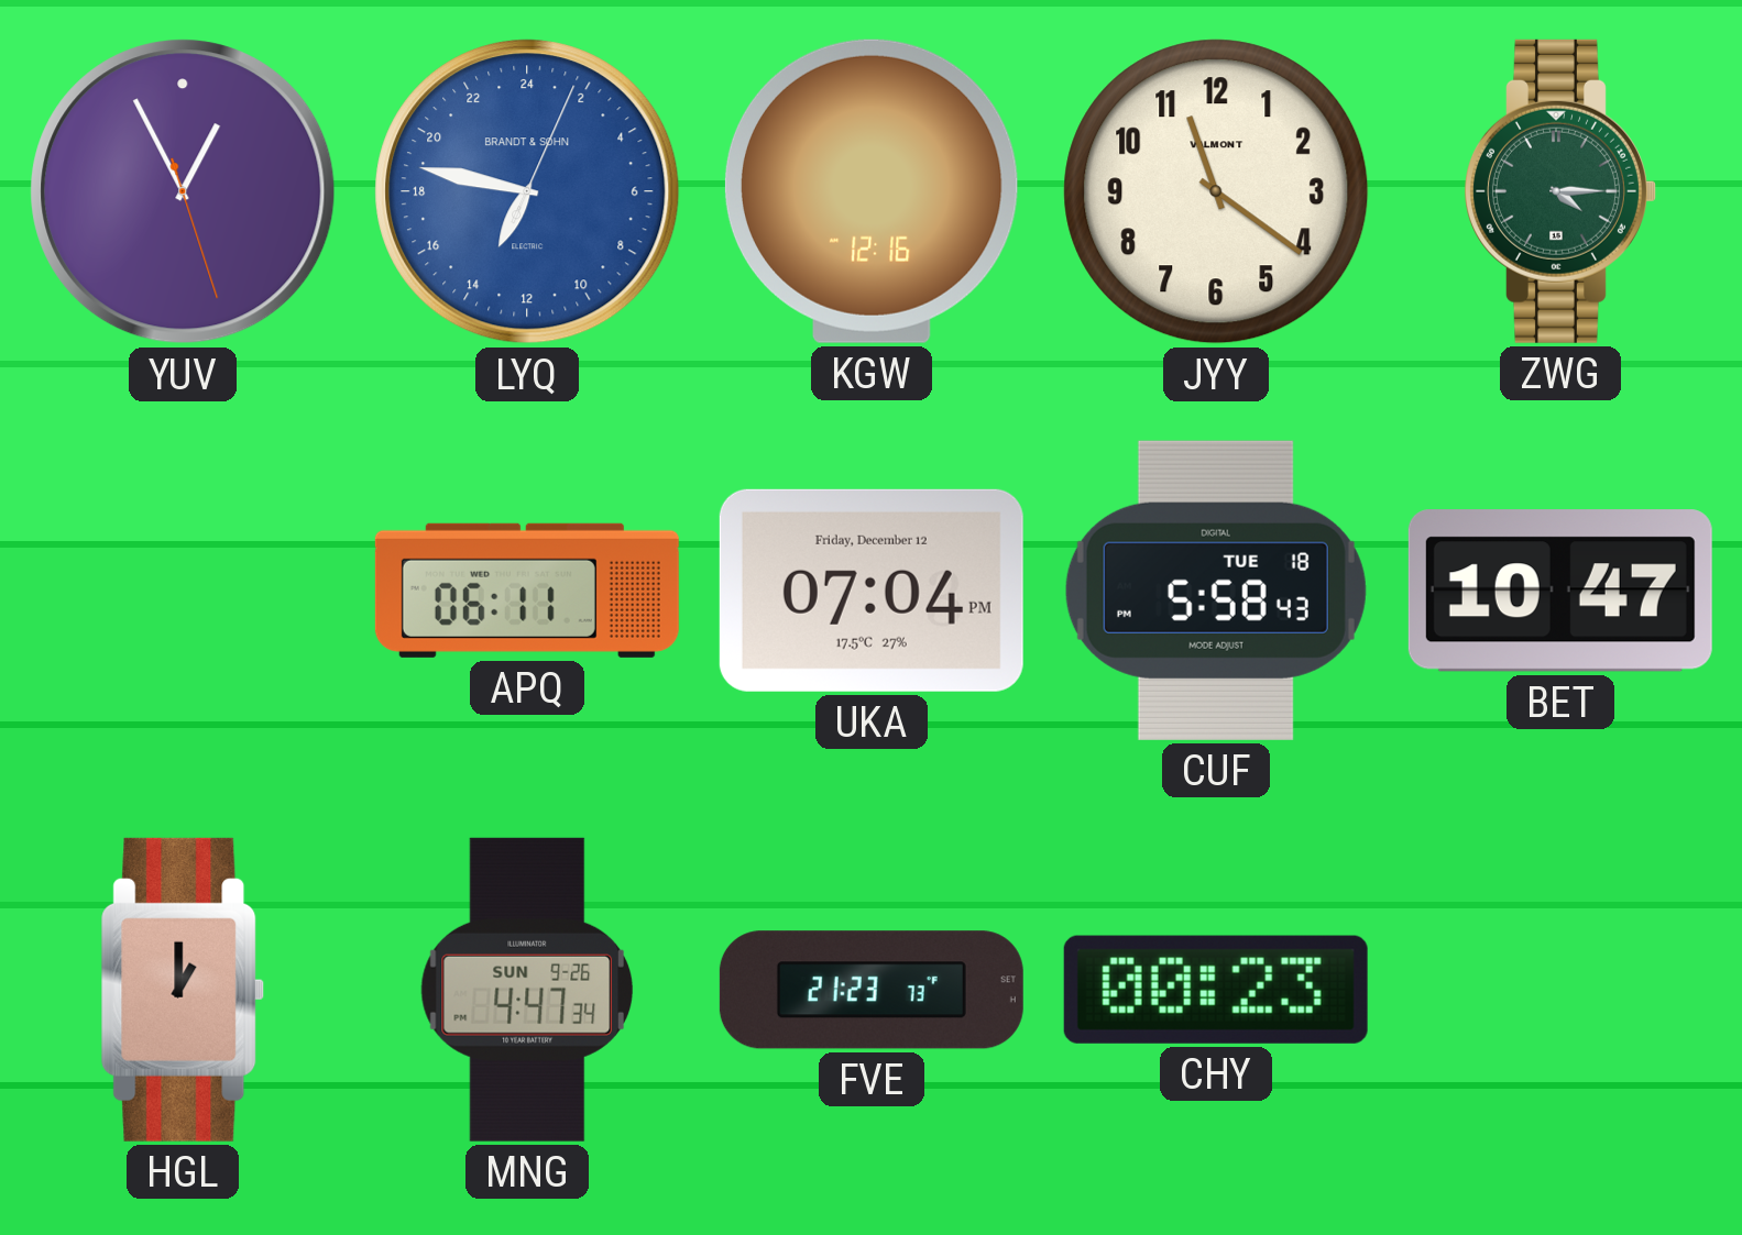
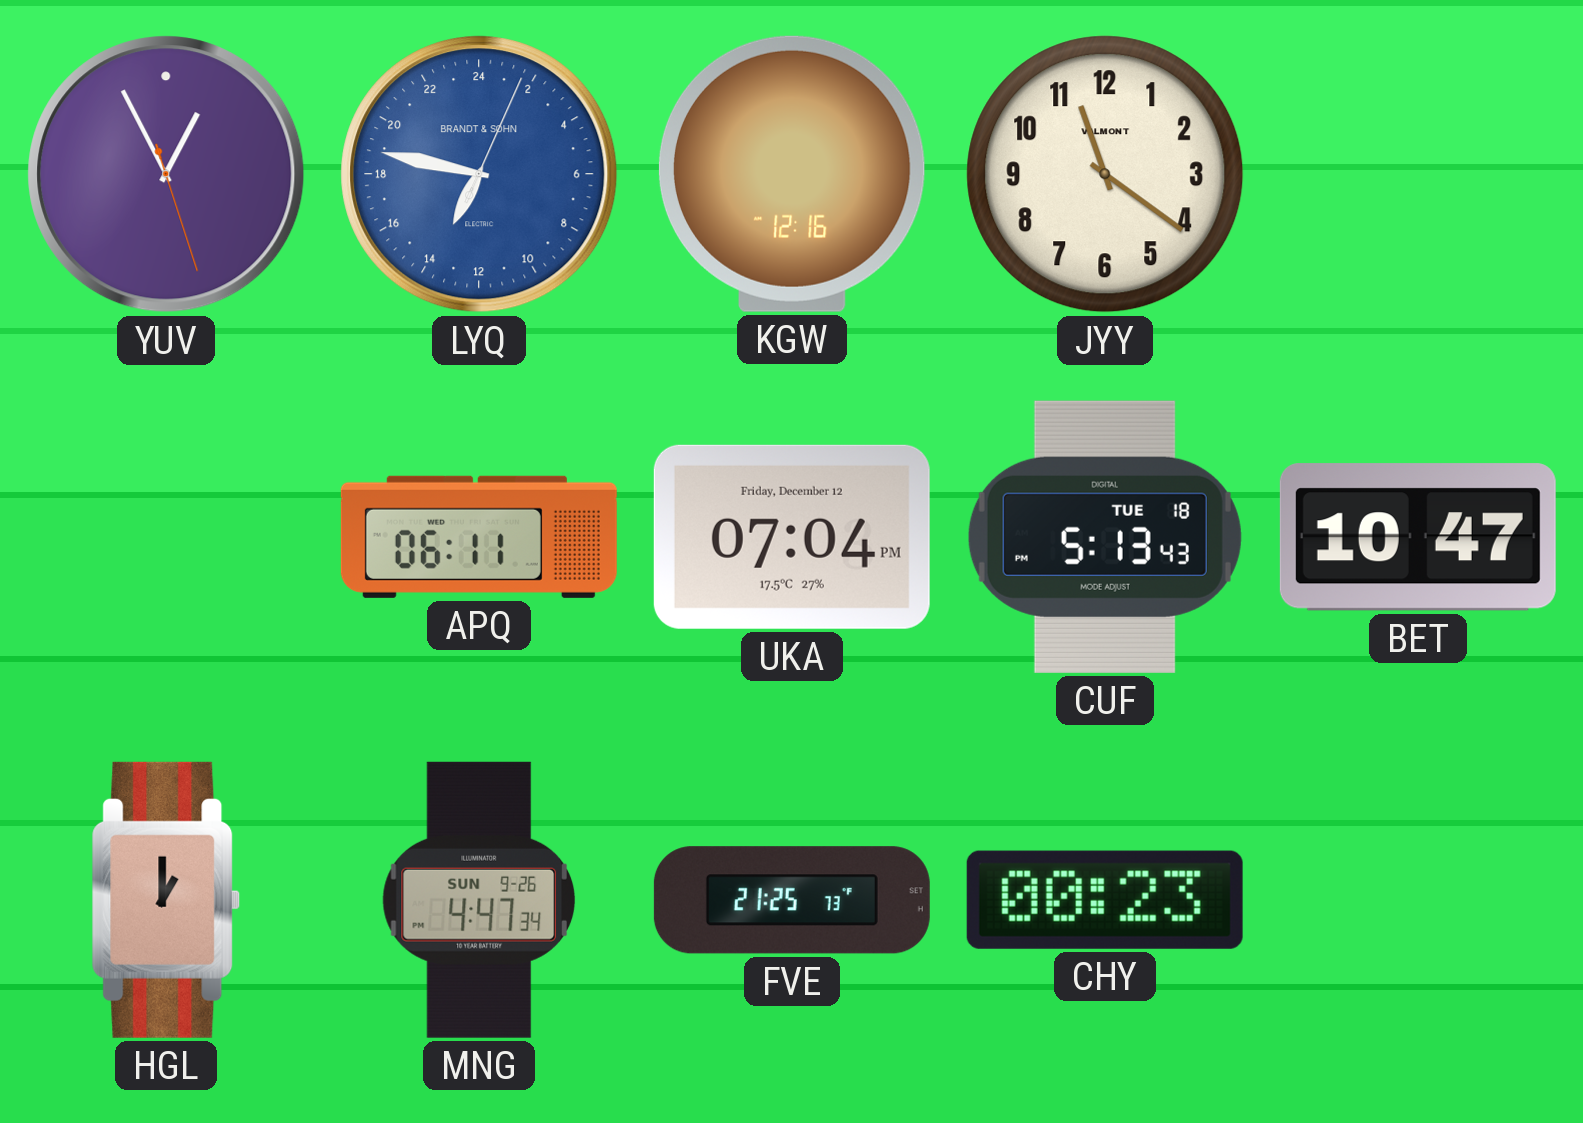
ZWG: 4:15 -> none (1560, 191)
CUF: 5:58 -> 5:13 (1105, 537)
FVE: 21:23 -> 21:25 (792, 900)
